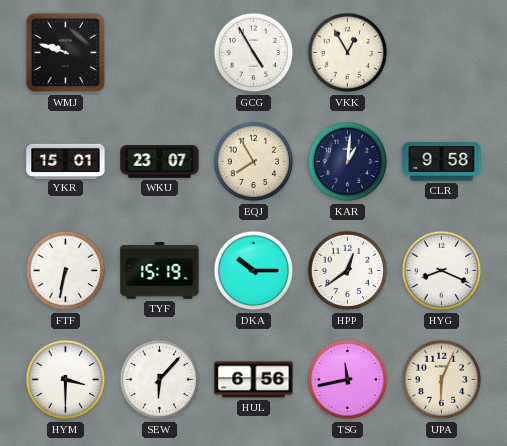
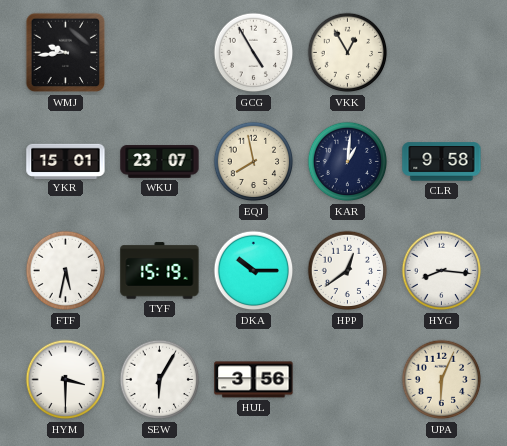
WMJ: 9:48 -> 9:44 (66, 53)
EQJ: 7:55 -> 7:58 (254, 162)
FTF: 6:32 -> 5:32 (66, 271)
HYG: 8:19 -> 8:16 (442, 271)
SEW: 6:07 -> 6:05 (160, 380)
HUL: 6:56 -> 3:56 (254, 380)
TSG: 11:43 -> none (348, 380)
